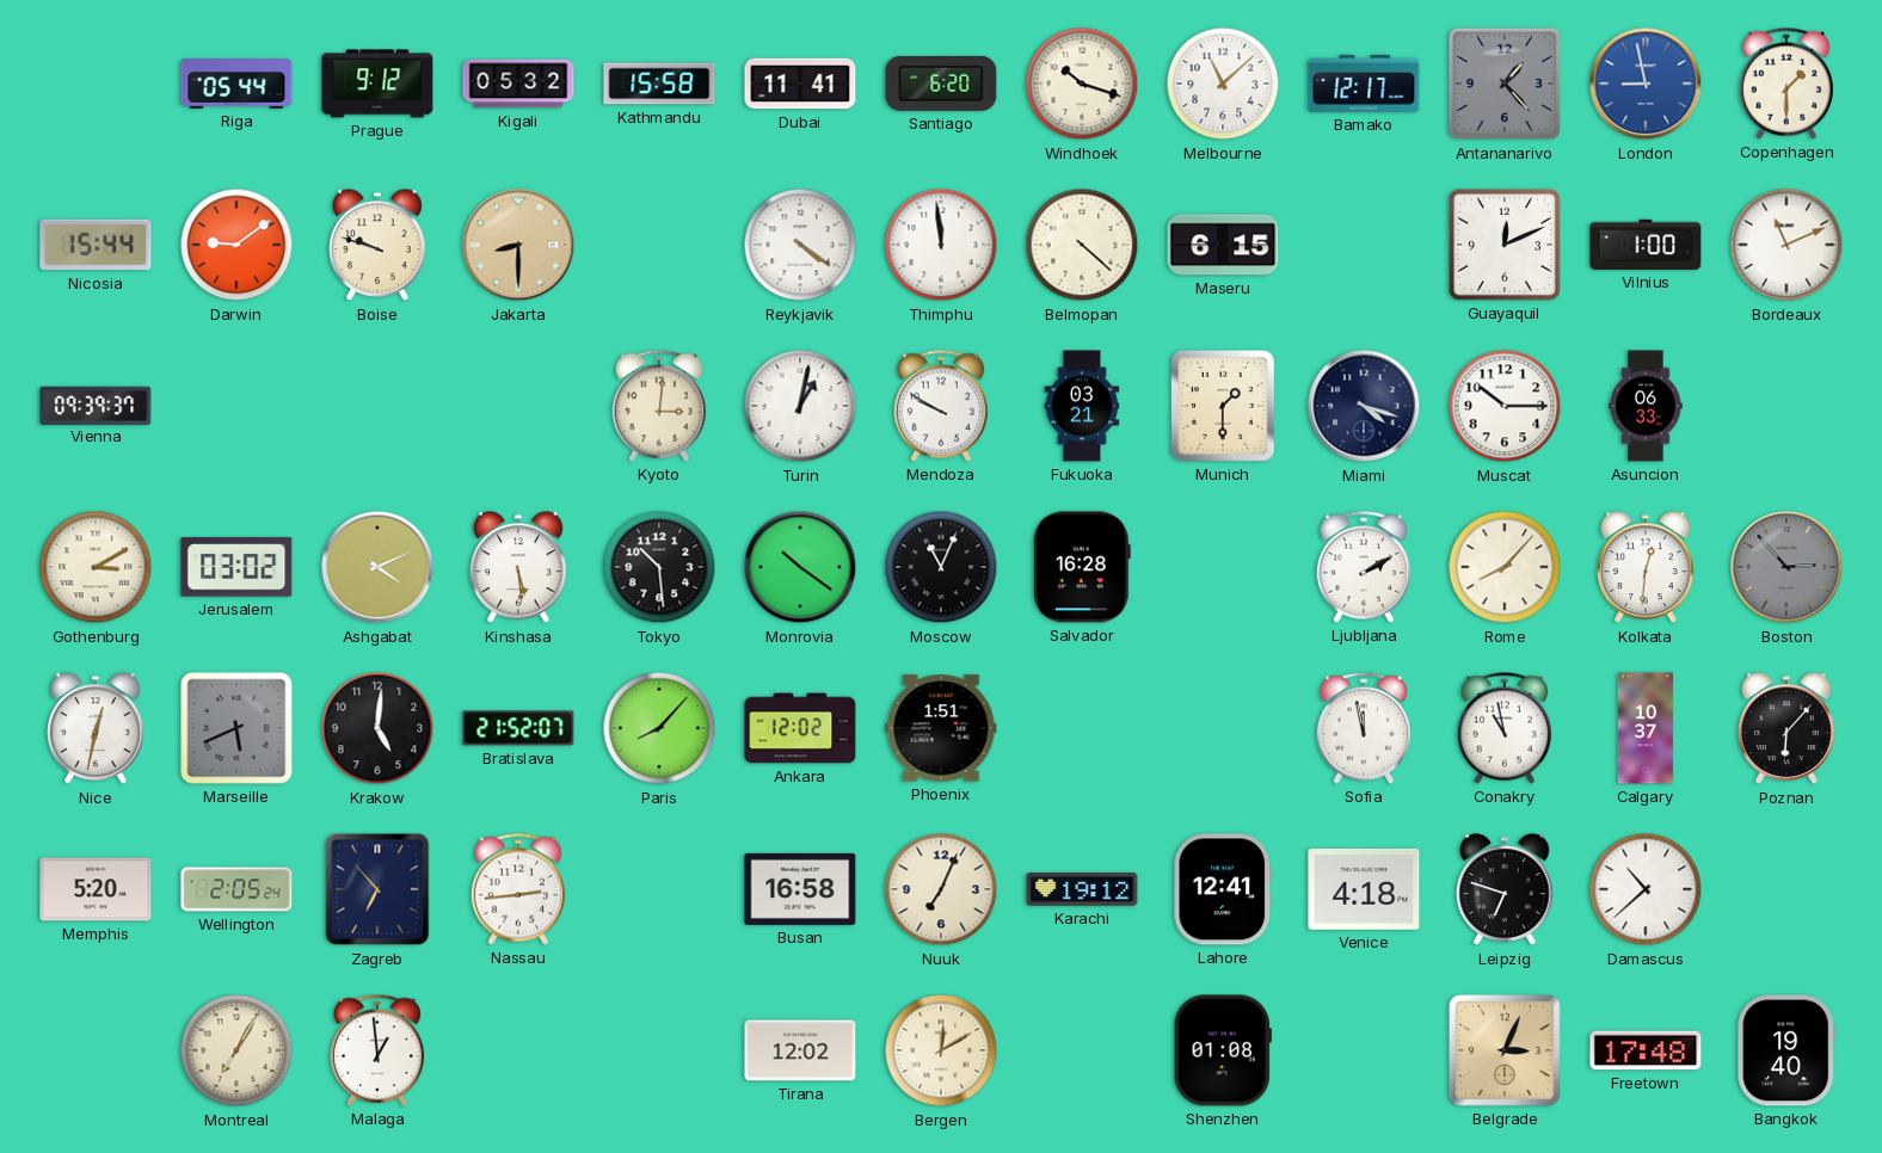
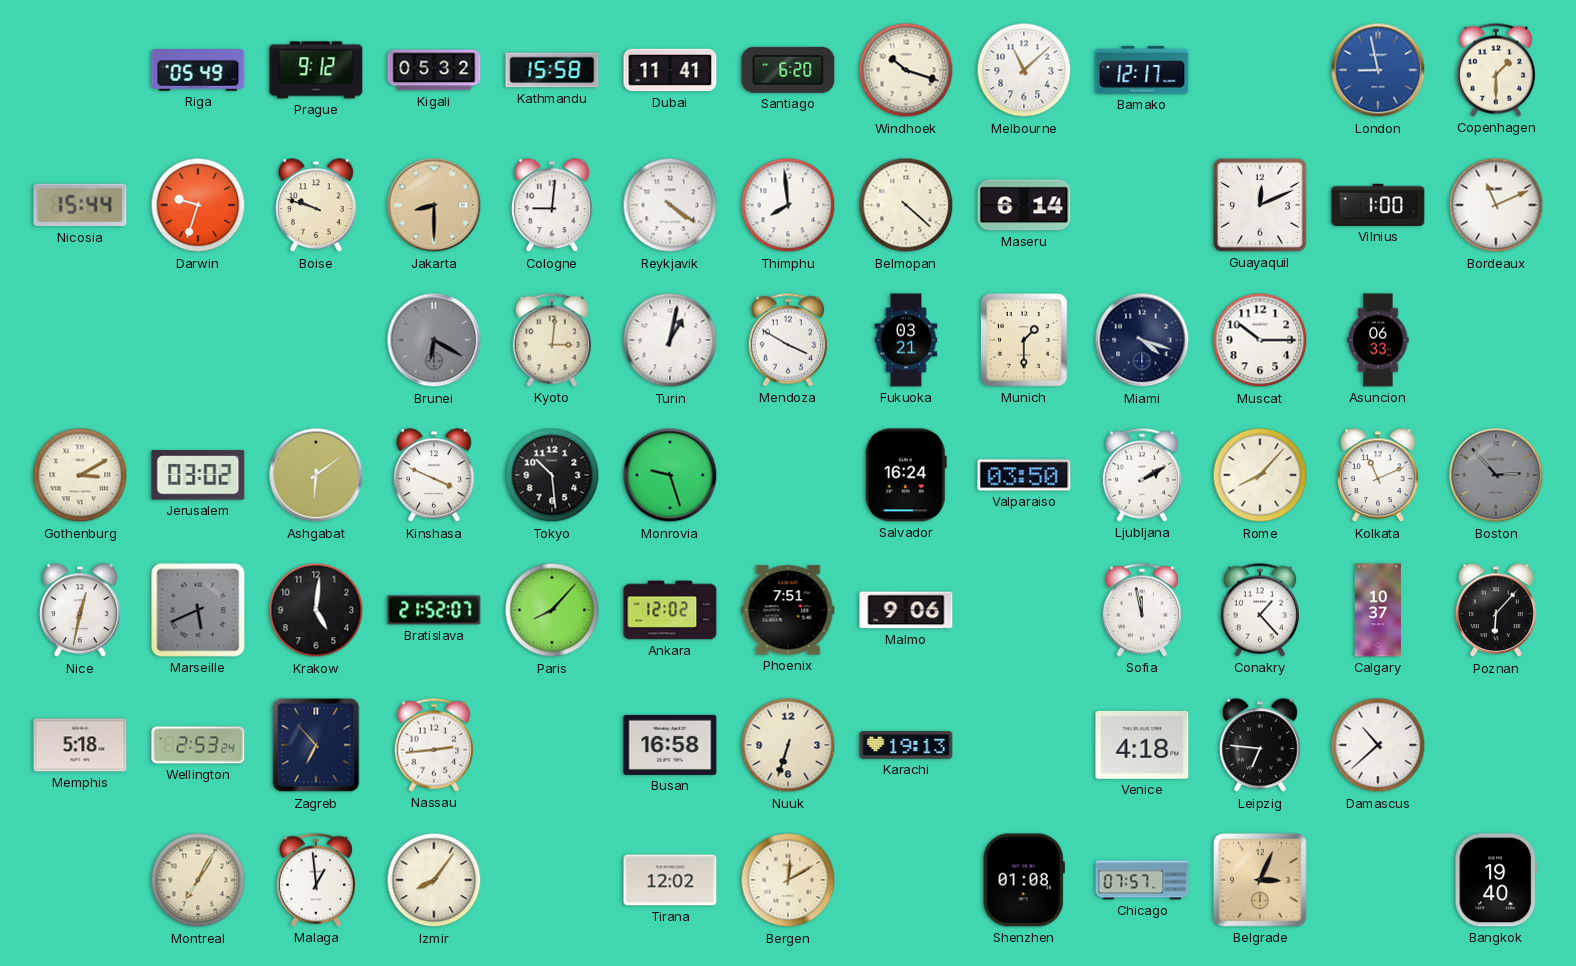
Riga: 05:44 -> 05:49 (198, 71)
Antananarivo: 1:23 -> none (1505, 84)
Darwin: 9:09 -> 9:33 (198, 205)
Cologne: none -> 9:01 (553, 206)
Thimphu: 11:59 -> 7:59 (788, 205)
Maseru: 6:15 -> 6:14 (1024, 205)
Vienna: 09:39 -> none (96, 405)
Brunei: none -> 6:20 (434, 340)
Mendoza: 9:50 -> 3:50 (788, 340)
Ashgabat: 4:11 -> 6:09 (316, 475)
Kinshasa: 5:29 -> 3:49 (435, 476)
Monrovia: 10:21 -> 9:27 (670, 475)
Moscow: 11:04 -> none (941, 567)
Salvador: 16:28 -> 16:24 (906, 475)
Valparaiso: none -> 03:50 (1024, 475)
Kolkata: 12:31 -> 11:11 (1379, 476)
Phoenix: 1:51 -> 7:51 (788, 610)
Malmo: none -> 9:06 (906, 610)
Conakry: 10:58 -> 1:23 (1260, 610)
Memphis: 5:20 -> 5:18 (80, 745)
Wellington: 2:05 -> 2:53 (198, 745)
Nuuk: 7:04 -> 6:33 (788, 745)
Karachi: 19:12 -> 19:13 (906, 745)
Lahore: 12:41 -> none (1223, 889)
Leipzig: 6:48 -> 6:46 (1261, 746)
Izmir: none -> 8:06 (434, 880)
Chicago: none -> 07:57 (1142, 880)
Freetown: 17:48 -> none (1646, 1050)
